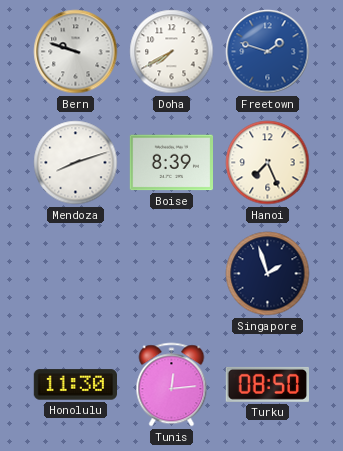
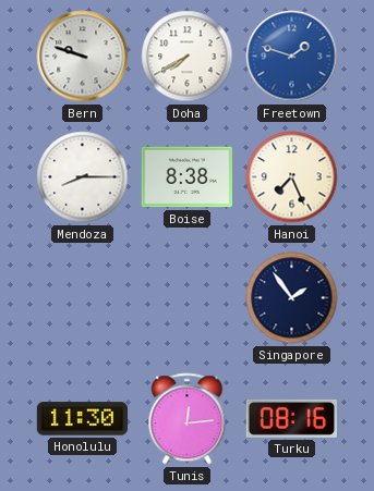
Mendoza: 8:12 -> 8:15 (83, 177)
Boise: 8:39 -> 8:38 (186, 177)
Singapore: 1:57 -> 1:54 (292, 298)
Turku: 08:50 -> 08:16 (291, 418)
